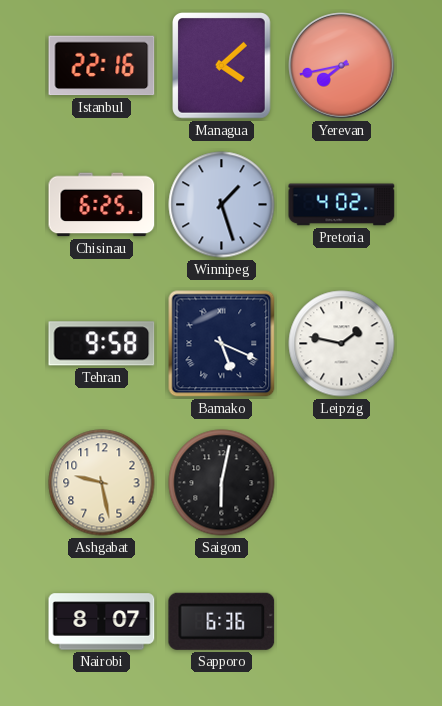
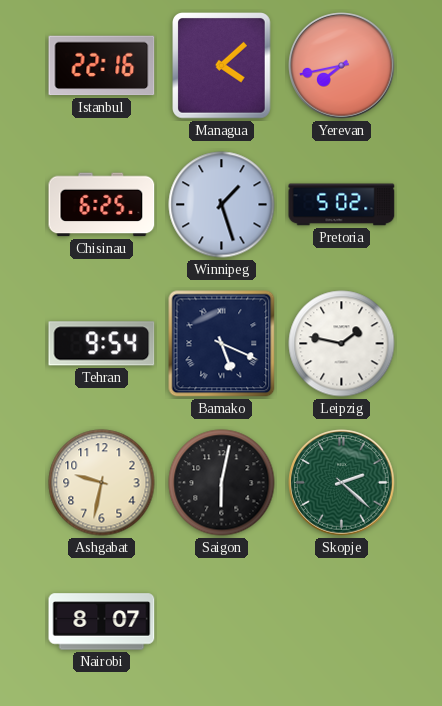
Pretoria: 4:02 -> 5:02 (342, 205)
Tehran: 9:58 -> 9:54 (102, 344)
Ashgabat: 9:28 -> 9:32 (102, 483)
Skopje: none -> 2:22 (342, 483)
Sapporo: 6:36 -> none (222, 621)
